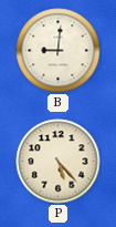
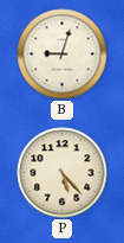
B: 9:01 -> 9:03 (63, 55)
